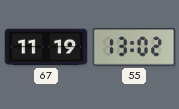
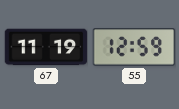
55: 13:02 -> 12:59 (134, 47)
